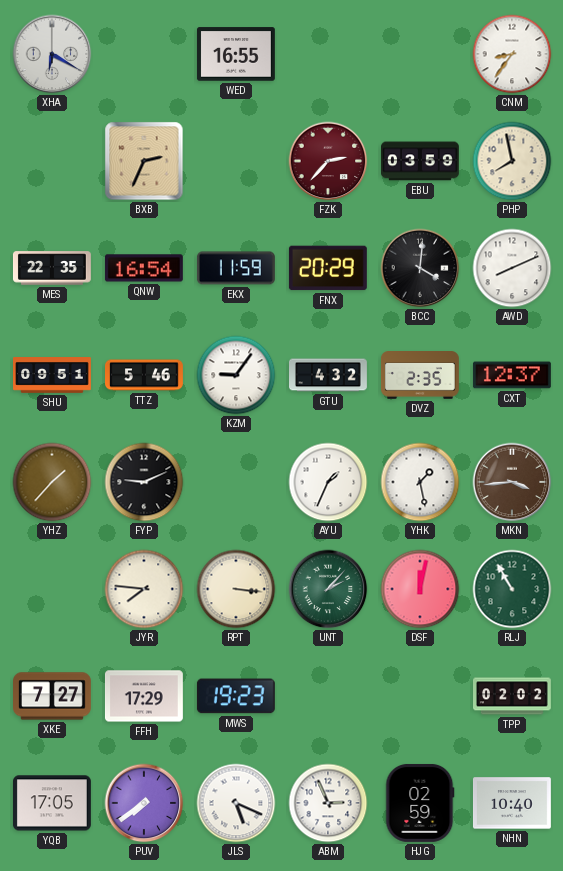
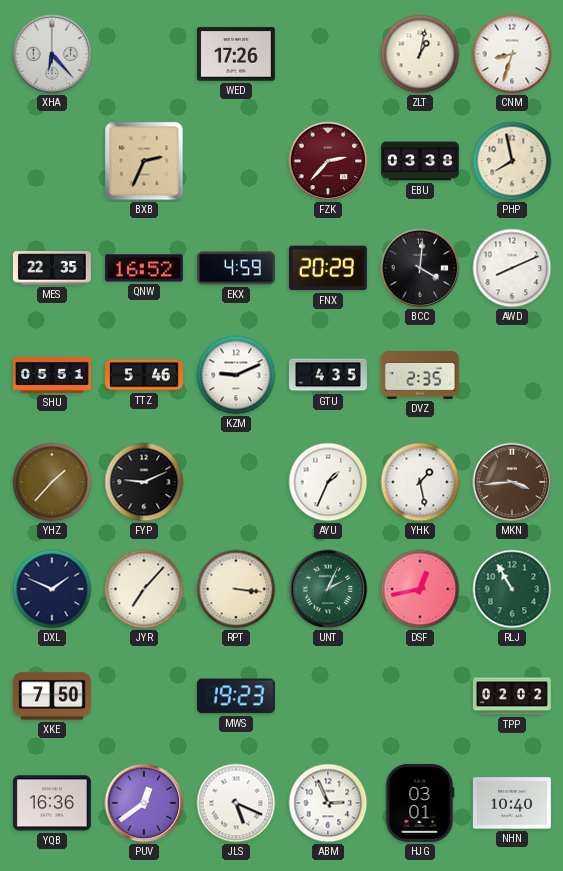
XHA: 6:20 -> 6:23 (52, 54)
WED: 16:55 -> 17:26 (236, 54)
ZLT: none -> 1:02 (420, 54)
CNM: 8:36 -> 8:33 (512, 54)
EBU: 03:59 -> 03:38 (421, 161)
QNW: 16:54 -> 16:52 (144, 268)
EKX: 11:59 -> 4:59 (236, 268)
SHU: 09:51 -> 05:51 (53, 375)
KZM: 9:06 -> 9:11 (236, 375)
GTU: 4:32 -> 4:35 (329, 375)
CXT: 12:37 -> none (512, 375)
DXL: none -> 1:49 (52, 589)
JYR: 7:46 -> 7:07 (144, 589)
UNT: 2:07 -> 2:04 (328, 589)
DSF: 12:02 -> 12:43 (420, 589)
XKE: 7:27 -> 7:50 (53, 696)
FFH: 17:29 -> none (144, 696)
YQB: 17:05 -> 16:36 (52, 803)
PUV: 7:39 -> 12:39 (144, 803)
HJG: 02:59 -> 03:01 (420, 803)
